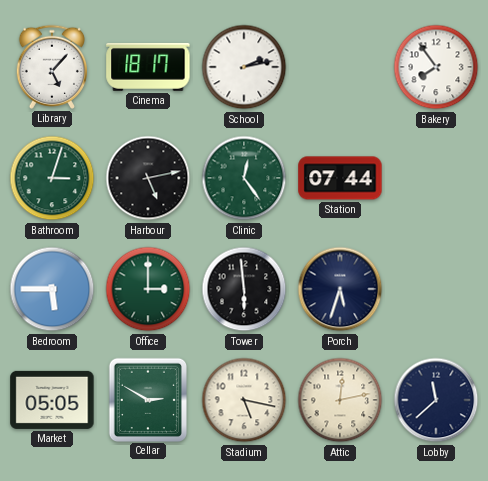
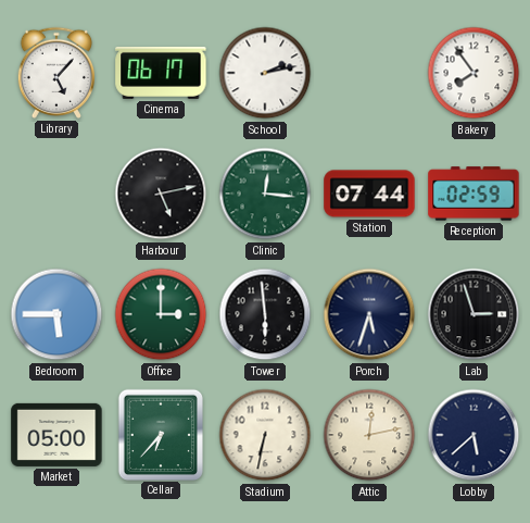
Cinema: 18:17 -> 06:17 (161, 73)
Bathroom: 3:03 -> none (52, 178)
Clinic: 12:24 -> 12:16 (265, 194)
Reception: none -> 02:59 (474, 194)
Lab: none -> 2:57 (474, 314)
Market: 05:05 -> 05:00 (56, 435)
Cellar: 2:50 -> 6:37 (160, 434)
Stadium: 5:17 -> 6:32 (265, 435)
Lobby: 11:38 -> 5:38 (474, 435)
